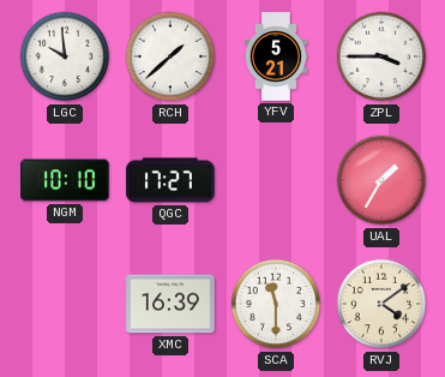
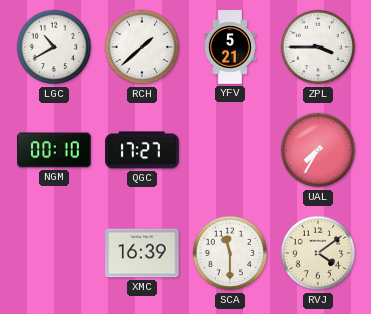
LGC: 9:59 -> 10:40 (54, 47)
NGM: 10:10 -> 00:10 (54, 150)
UAL: 1:35 -> 7:35 (318, 150)
